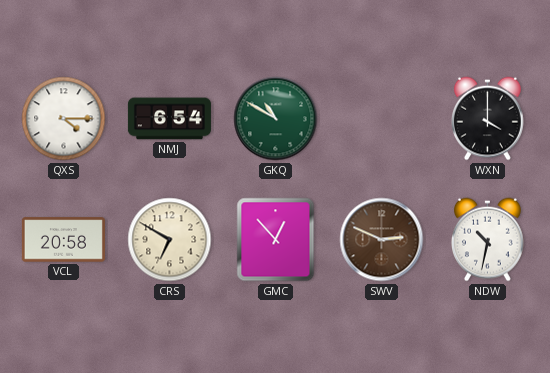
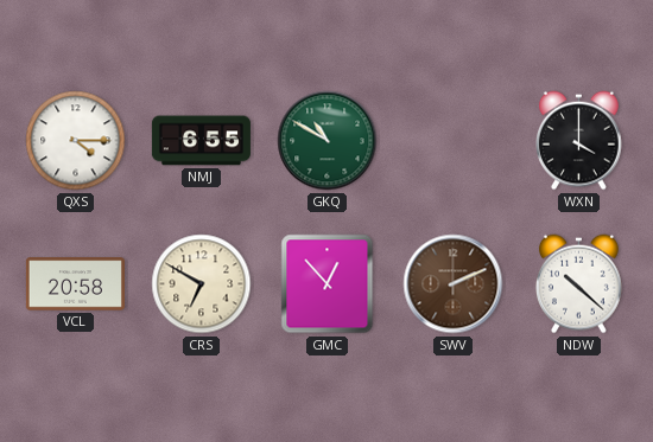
NMJ: 6:54 -> 6:55 (201, 141)
SWV: 2:49 -> 2:11 (454, 284)
NDW: 10:32 -> 10:22 (579, 284)
